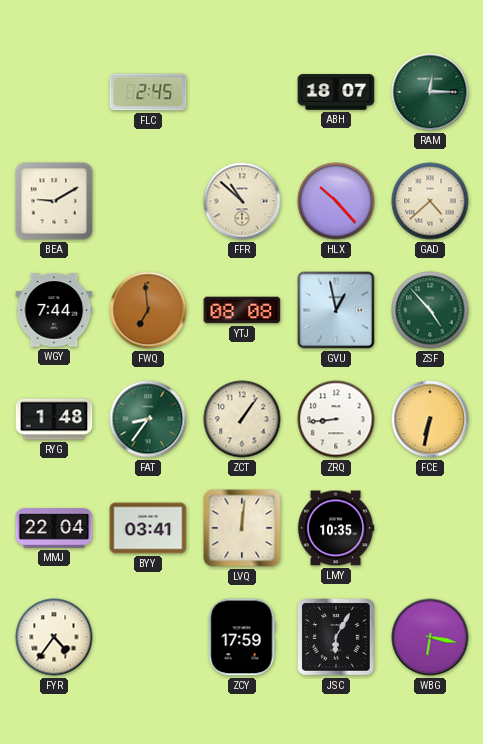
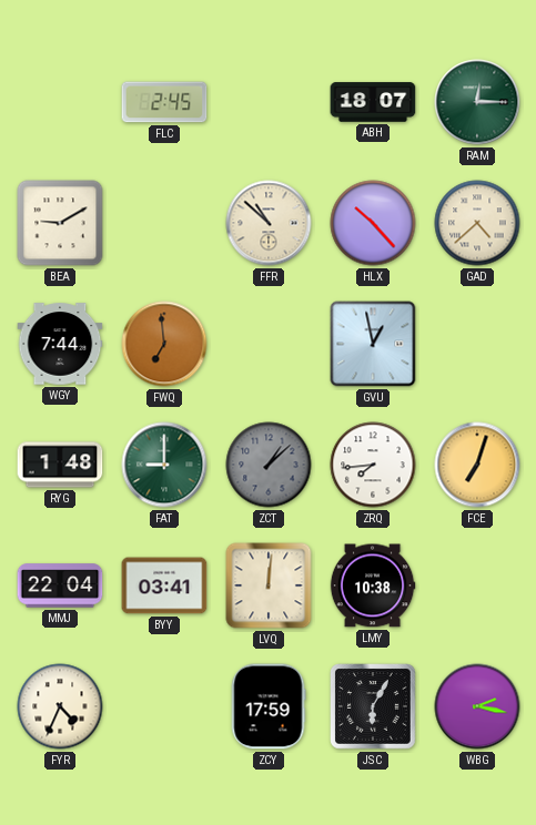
YTJ: 08:08 -> none (242, 310)
ZSF: 4:53 -> none (430, 310)
FAT: 8:36 -> 9:00 (164, 465)
ZCT: 1:06 -> 1:08 (269, 465)
ZCT dial: cream -> grey (269, 465)
ZRQ: 8:44 -> 7:44 (373, 465)
FCE: 6:32 -> 7:03 (477, 465)
LMY: 10:35 -> 10:38 (373, 585)
FYR: 4:36 -> 4:34 (60, 706)
WBG: 6:17 -> 2:17 (477, 706)
